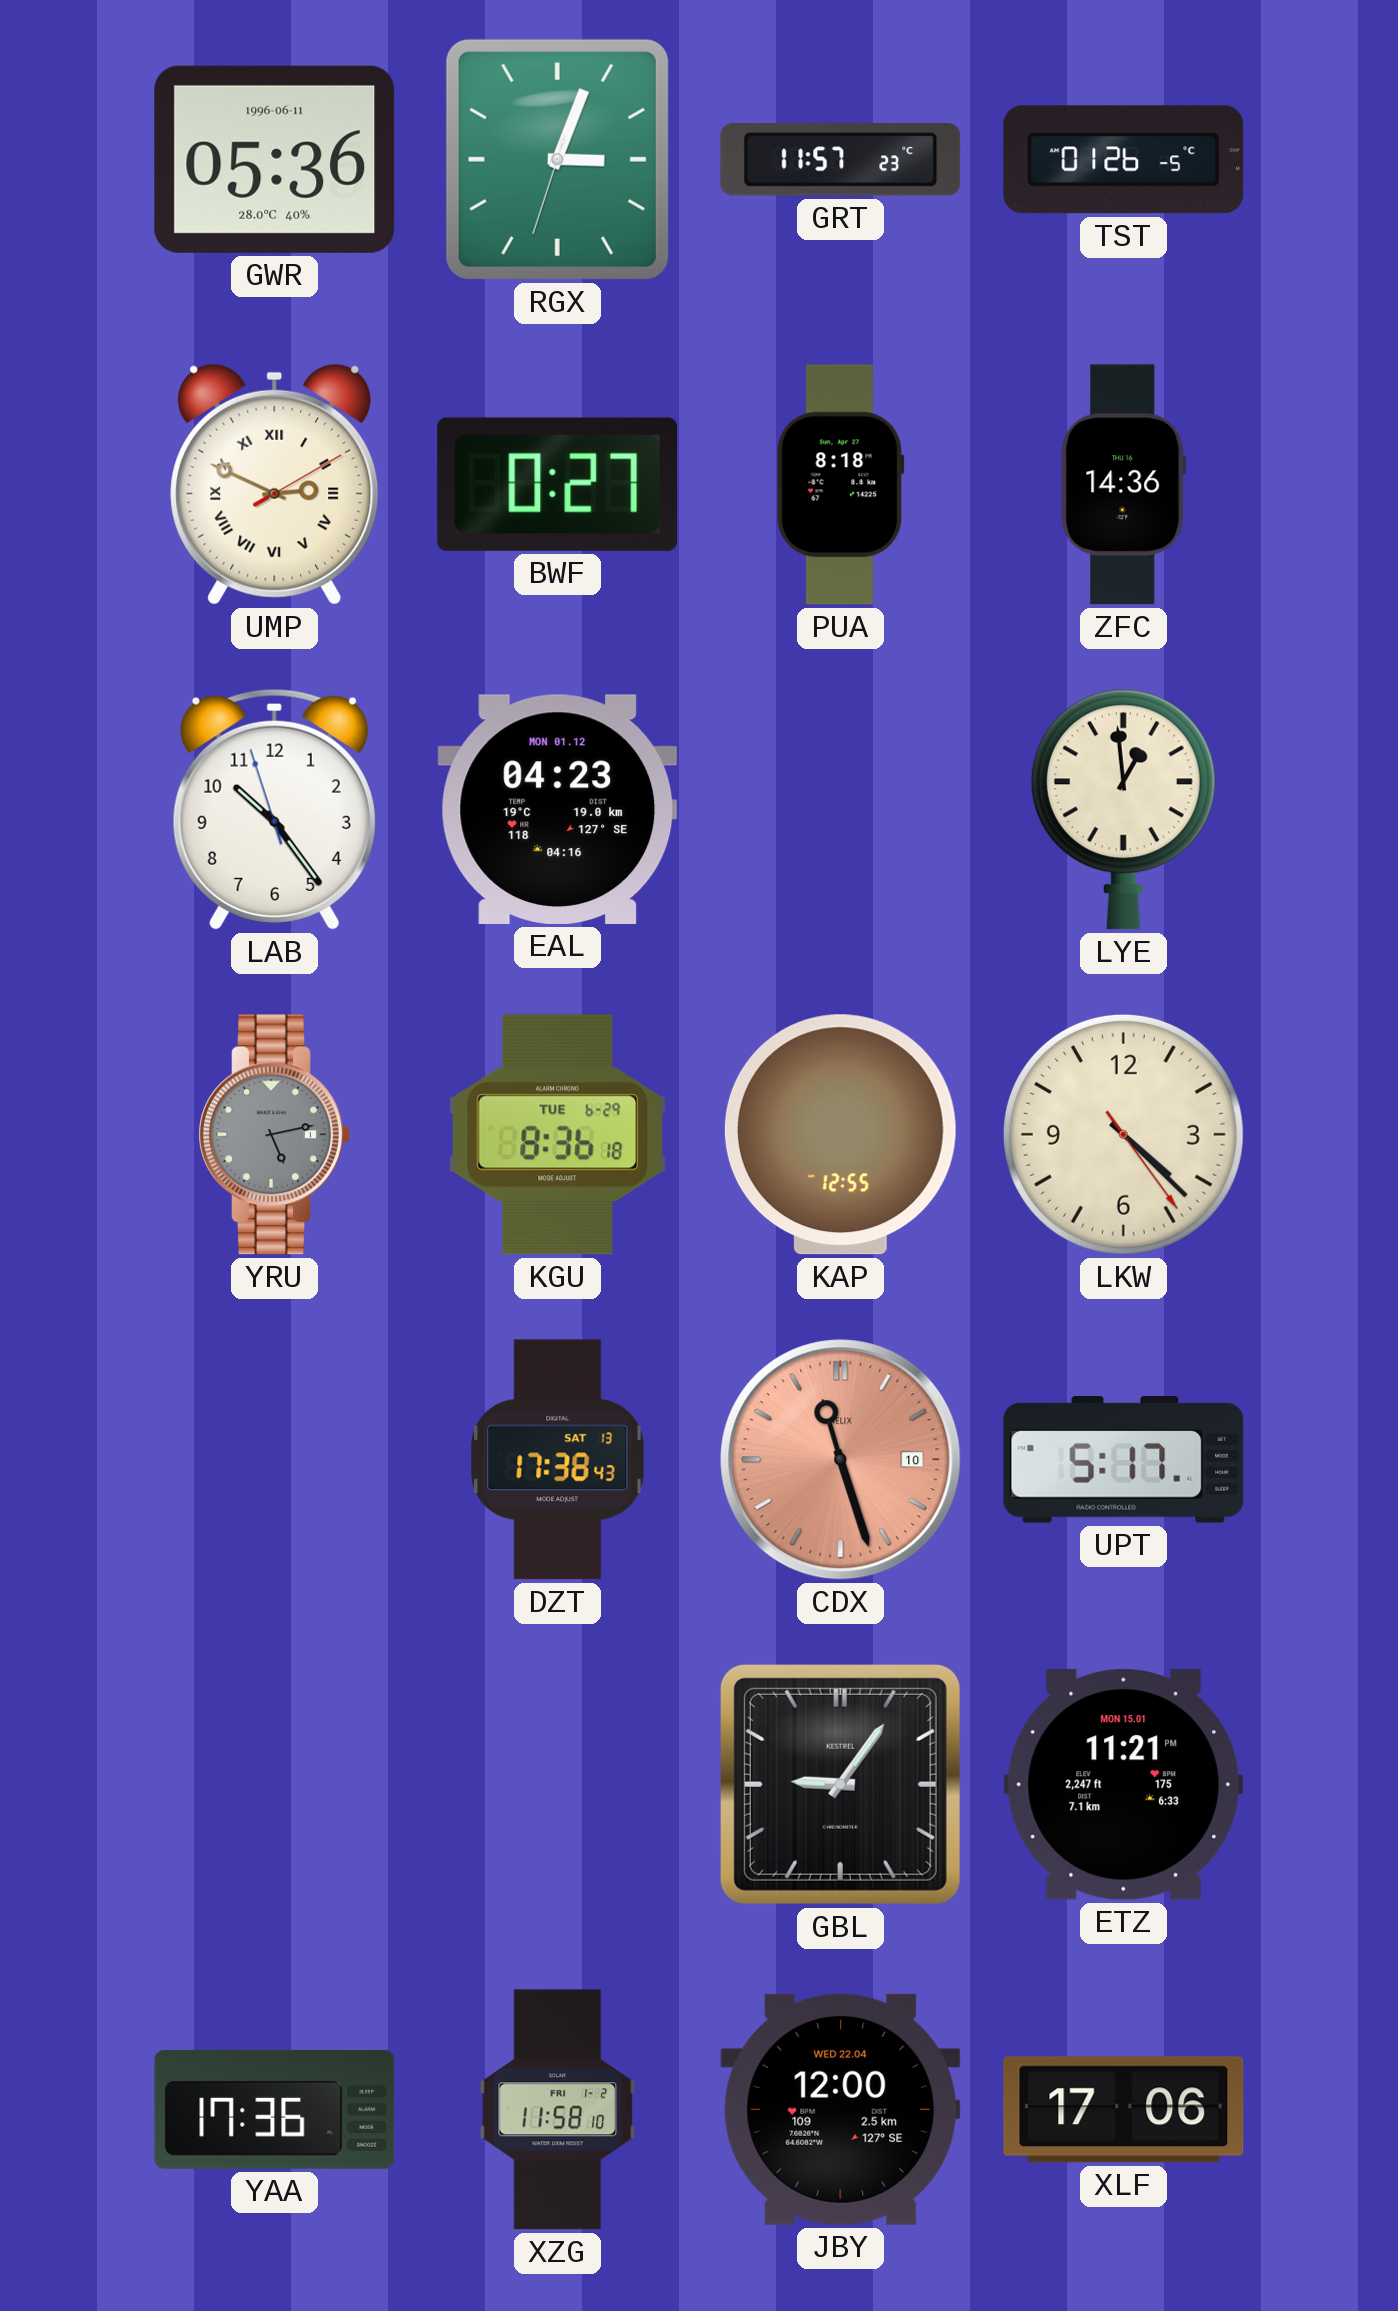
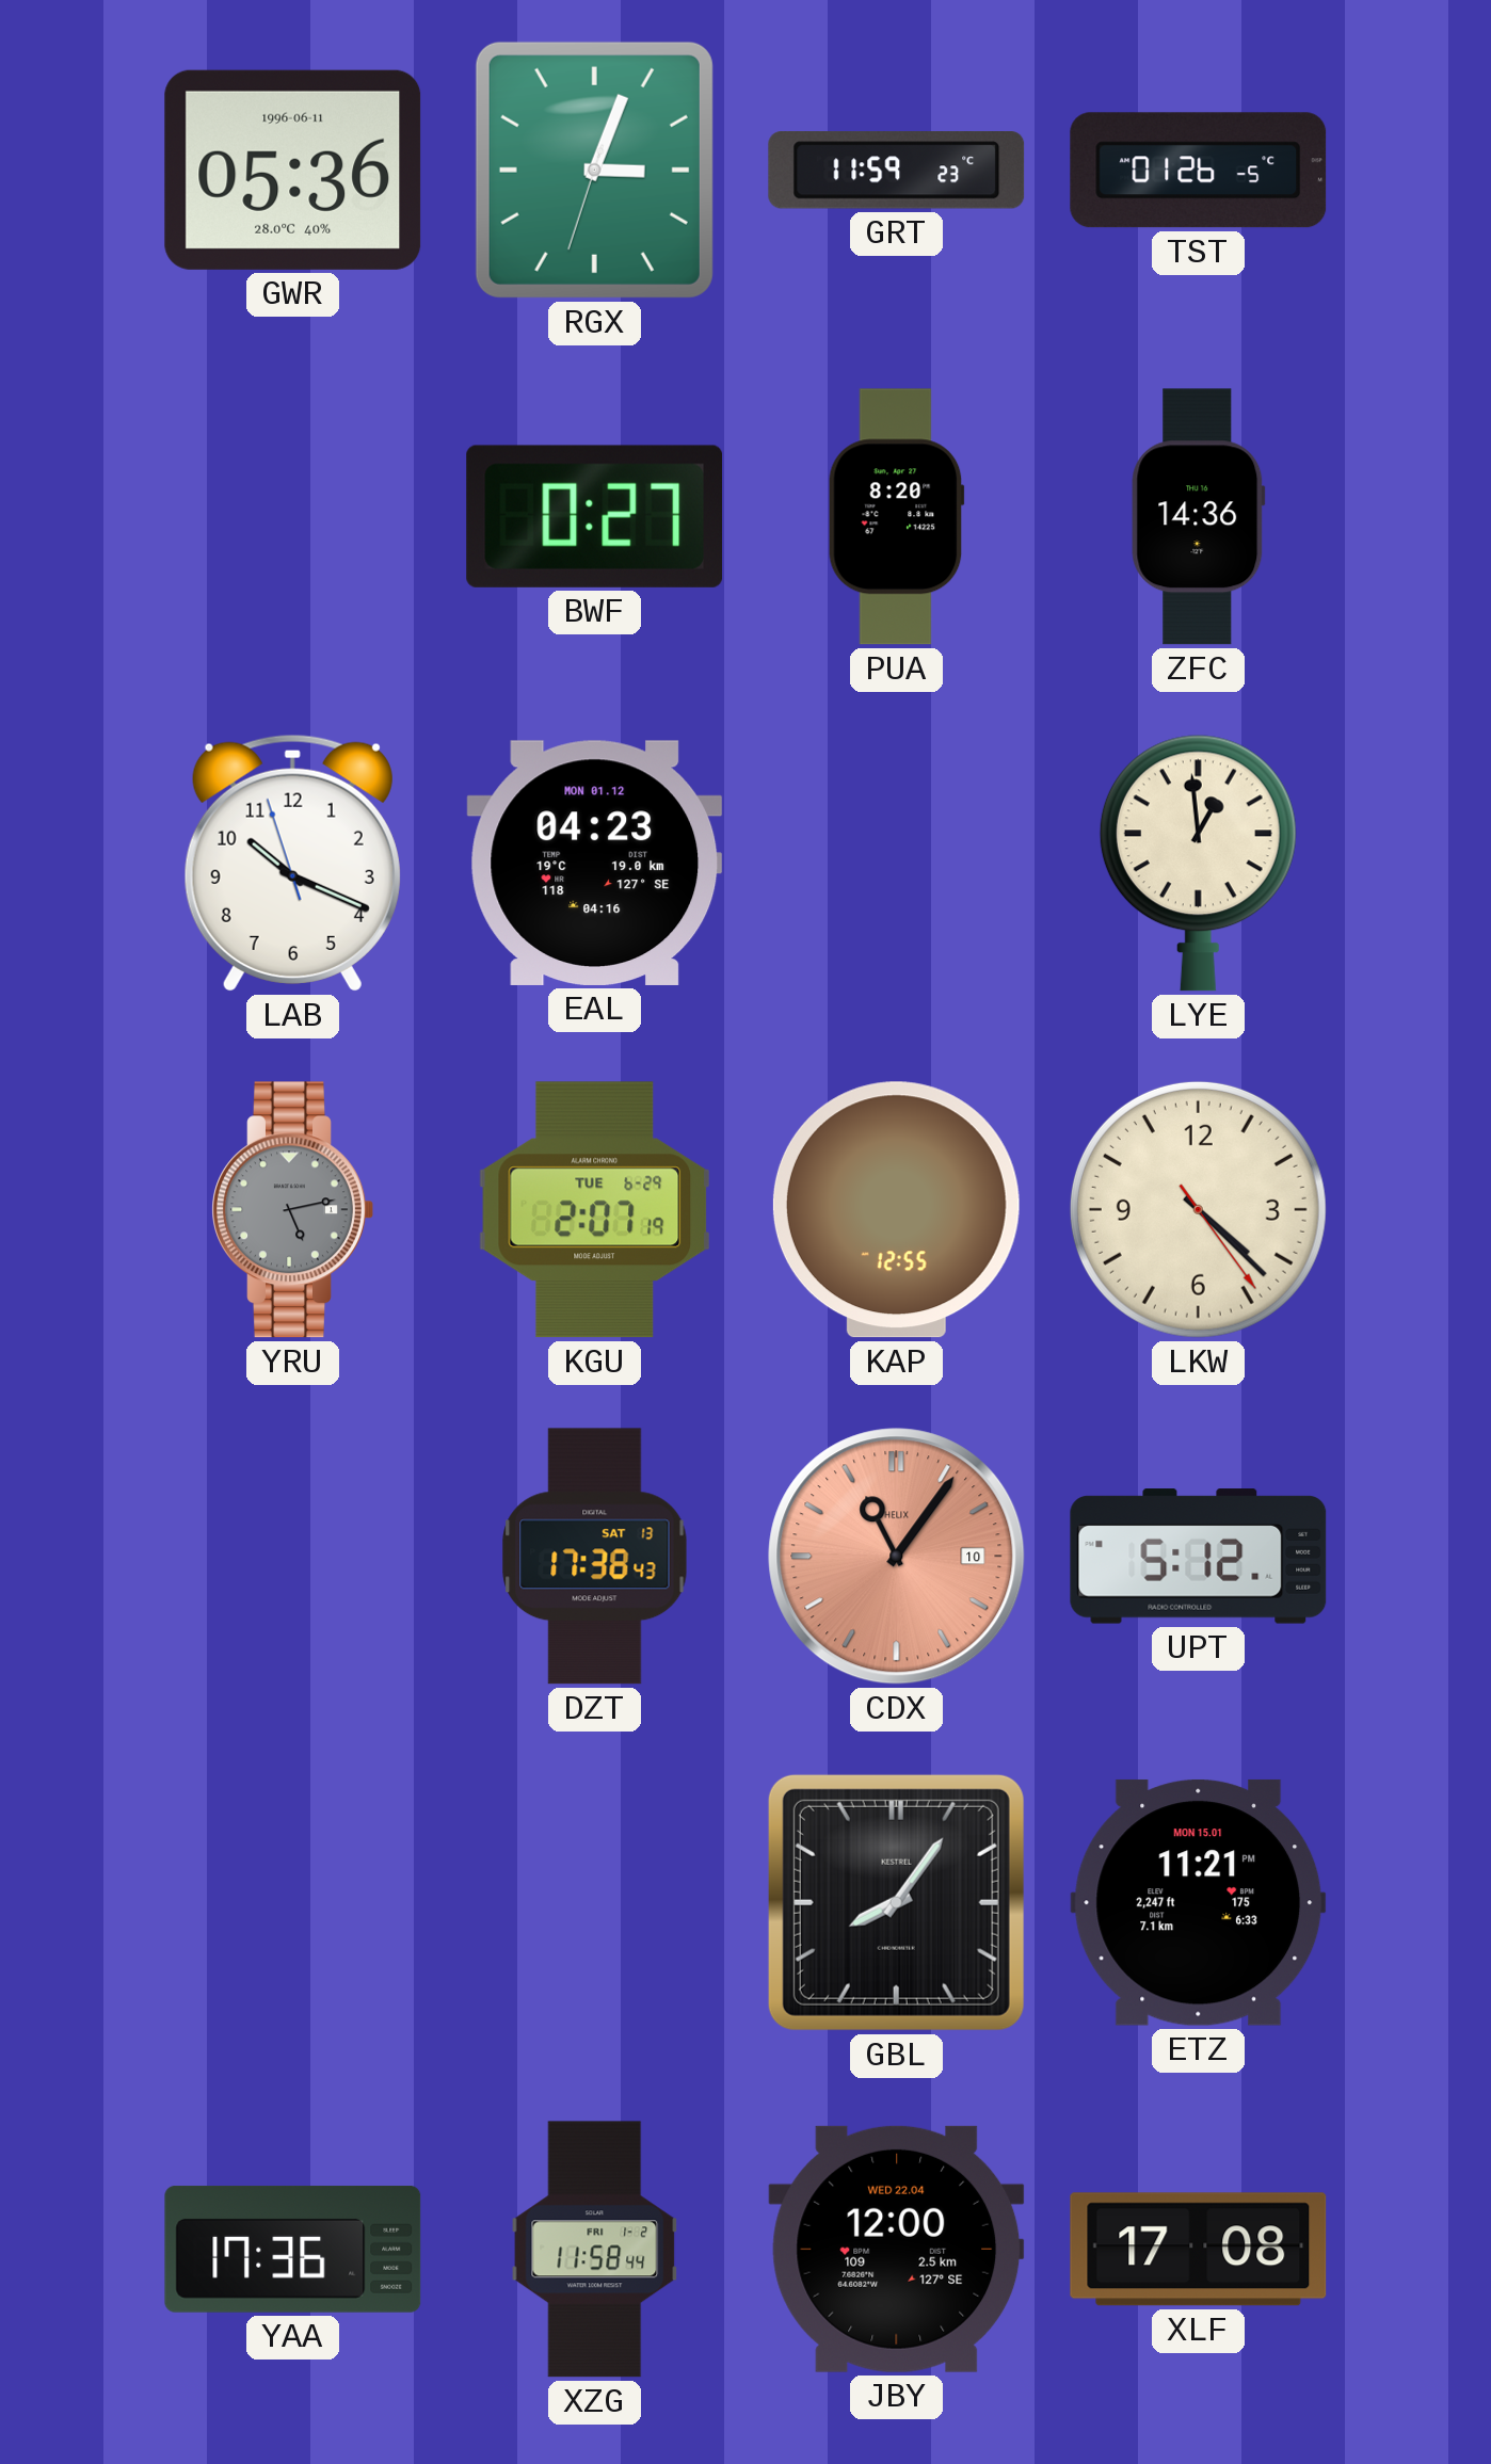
GRT: 11:57 -> 11:59 (897, 171)
UMP: 2:49 -> none (275, 484)
PUA: 8:18 -> 8:20 (896, 517)
LAB: 10:23 -> 10:18 (292, 863)
KGU: 8:36 -> 2:07 (595, 1210)
CDX: 11:27 -> 11:06 (897, 1557)
UPT: 5:17 -> 5:12 (1199, 1557)
GBL: 9:06 -> 8:06 (896, 1902)
XZG: 11:58:10 -> 11:58:44 (595, 2250)
XLF: 17:06 -> 17:08 (1199, 2250)
